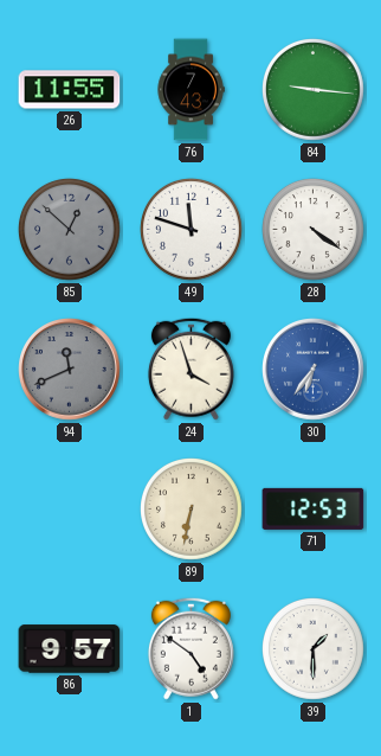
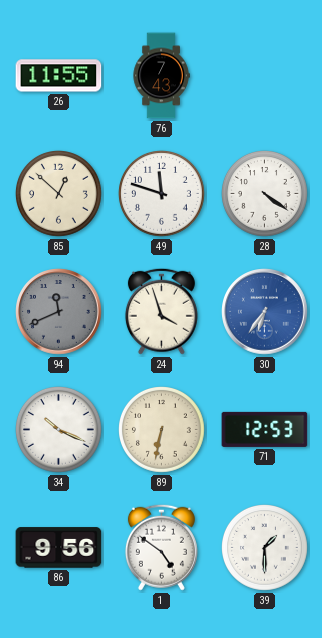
84: 9:16 -> none (314, 90)
85 dial: grey -> cream (59, 194)
34: none -> 10:19 (59, 430)
86: 9:57 -> 9:56 (59, 548)
